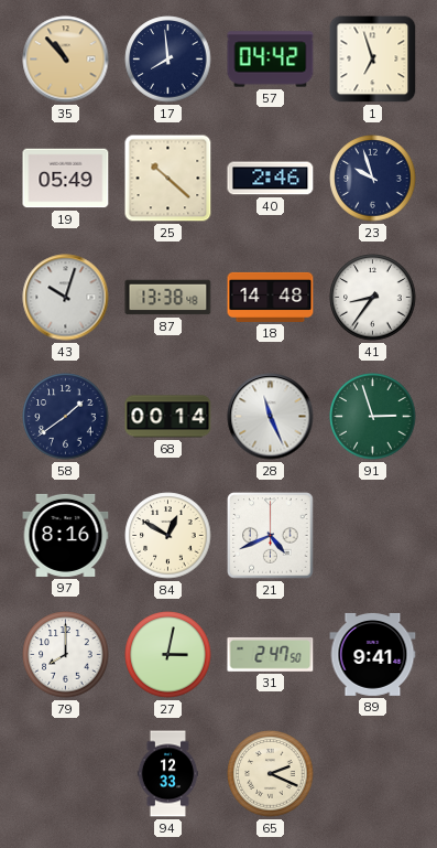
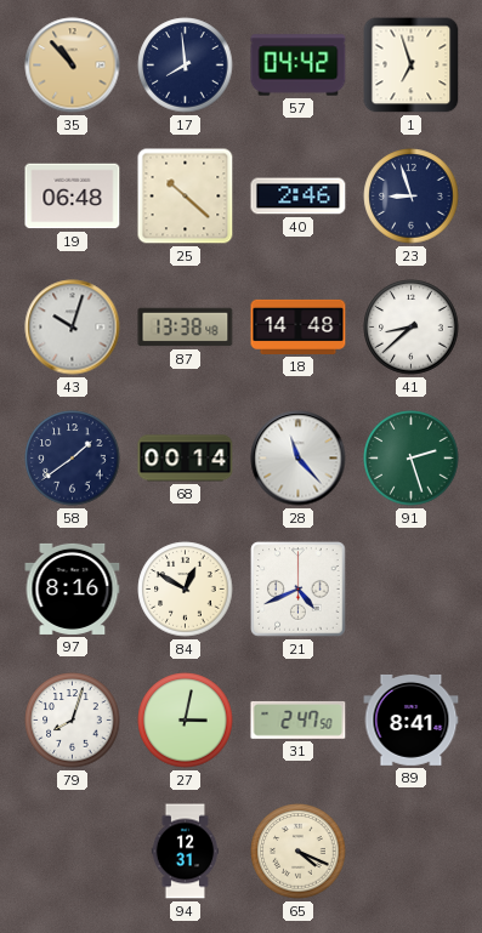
19: 05:49 -> 06:48 (73, 197)
23: 9:57 -> 8:57 (412, 197)
41: 8:36 -> 8:38 (412, 328)
28: 11:26 -> 11:23 (299, 459)
91: 2:57 -> 2:27 (412, 459)
79: 8:00 -> 8:03 (73, 721)
89: 9:41 -> 8:41 (412, 719)
94: 12:33 -> 12:31 (186, 852)
65: 2:19 -> 4:19 (299, 852)
